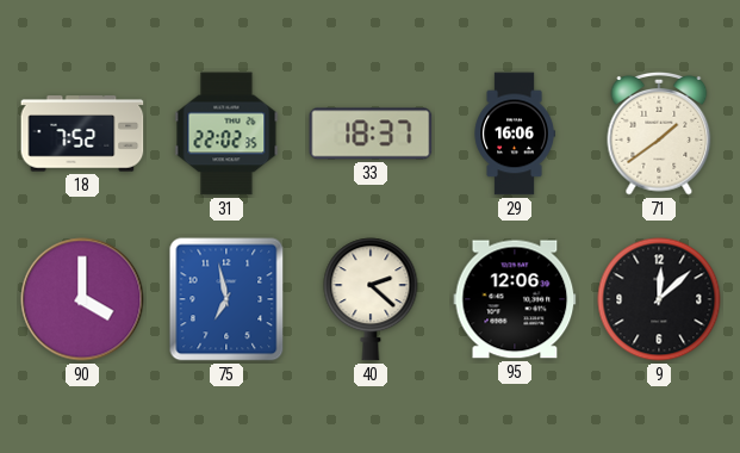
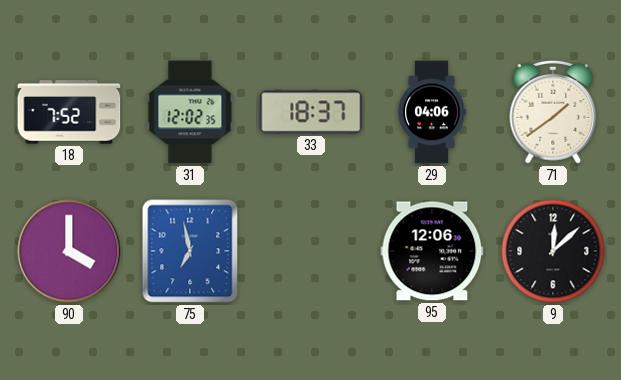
31: 22:02 -> 12:02 (190, 112)
29: 16:06 -> 04:06 (432, 112)
40: 2:22 -> none (371, 299)
